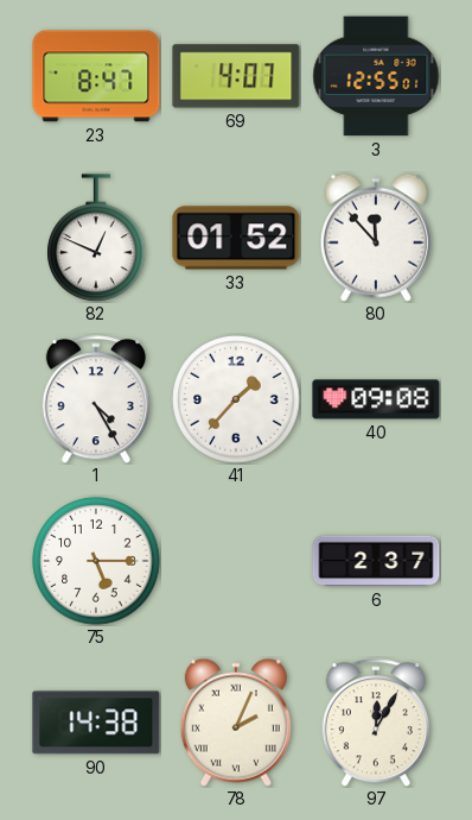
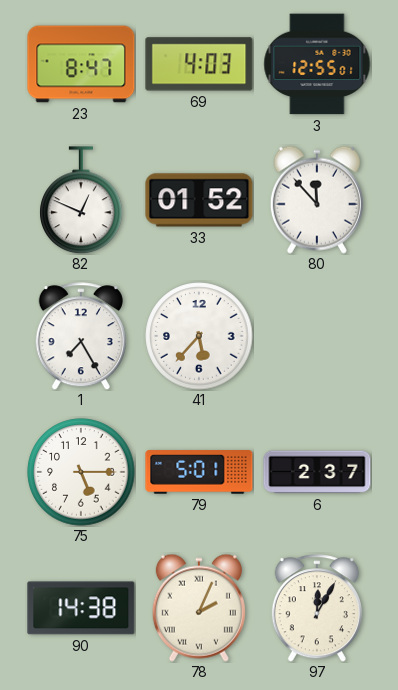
69: 4:07 -> 4:03 (199, 64)
1: 4:25 -> 7:25 (81, 336)
41: 1:37 -> 5:37 (199, 336)
40: 09:08 -> none (376, 399)
79: none -> 5:01 (199, 472)
